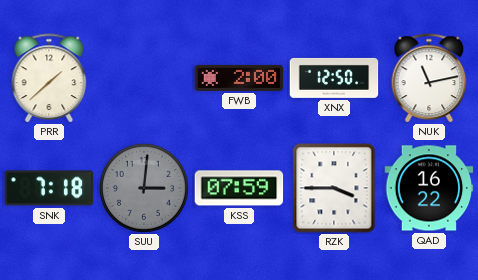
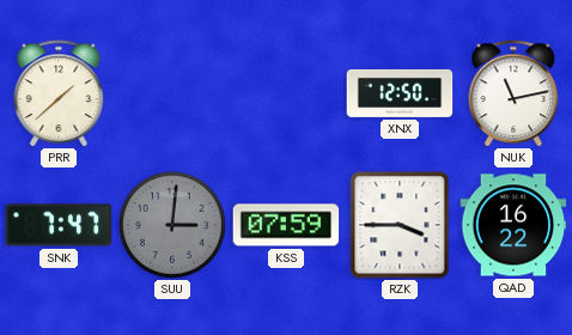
FWB: 2:00 -> none (239, 78)
SNK: 7:18 -> 7:47 (59, 225)
